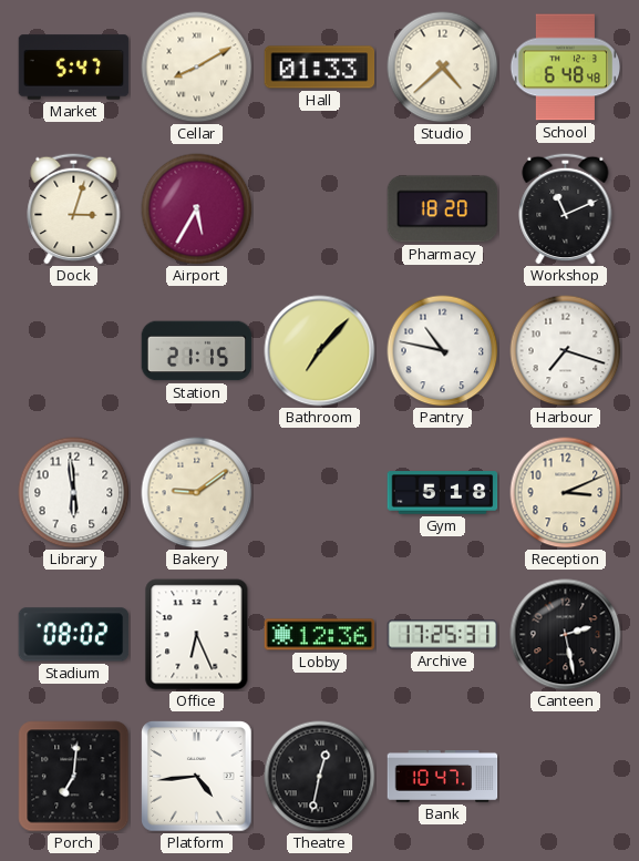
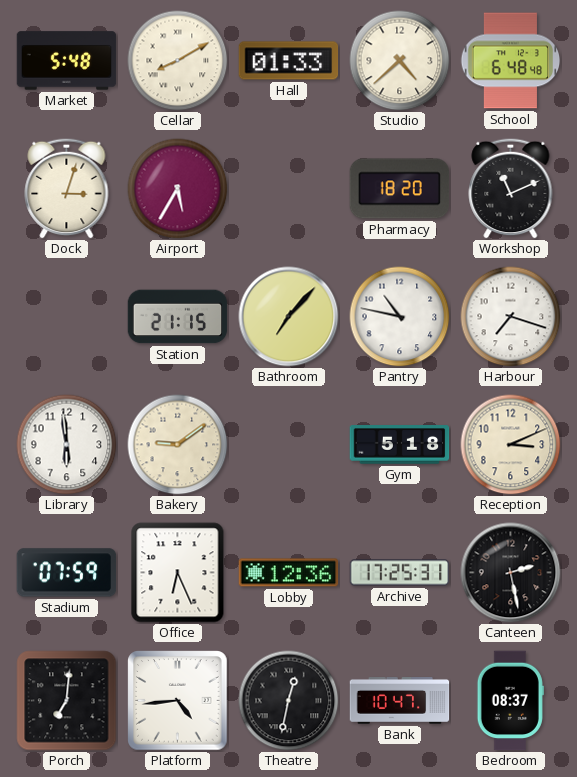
Market: 5:47 -> 5:48 (67, 61)
Stadium: 08:02 -> 07:59 (67, 573)
Bedroom: none -> 08:37 (510, 701)
